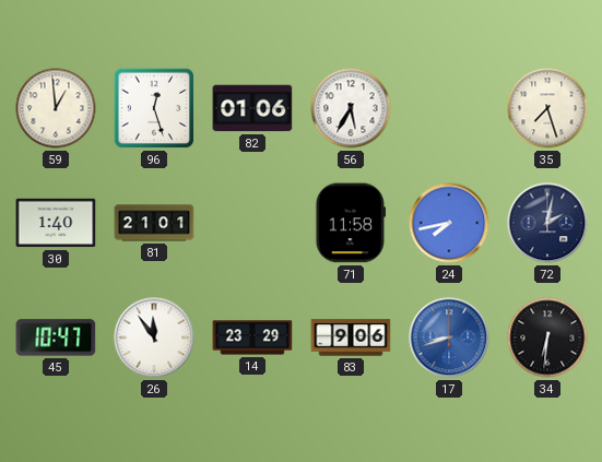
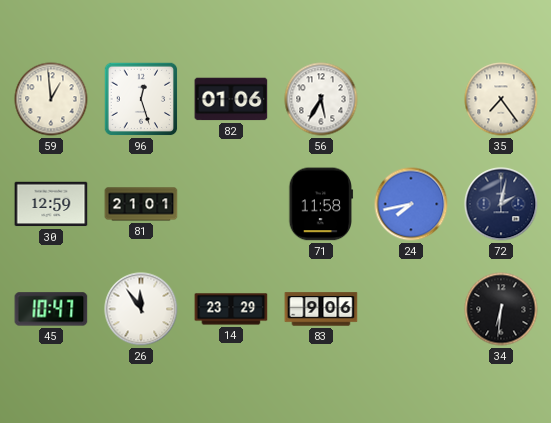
35: 7:27 -> 7:24 (501, 99)
30: 1:40 -> 12:59 (51, 204)
17: 8:42 -> none (449, 337)
